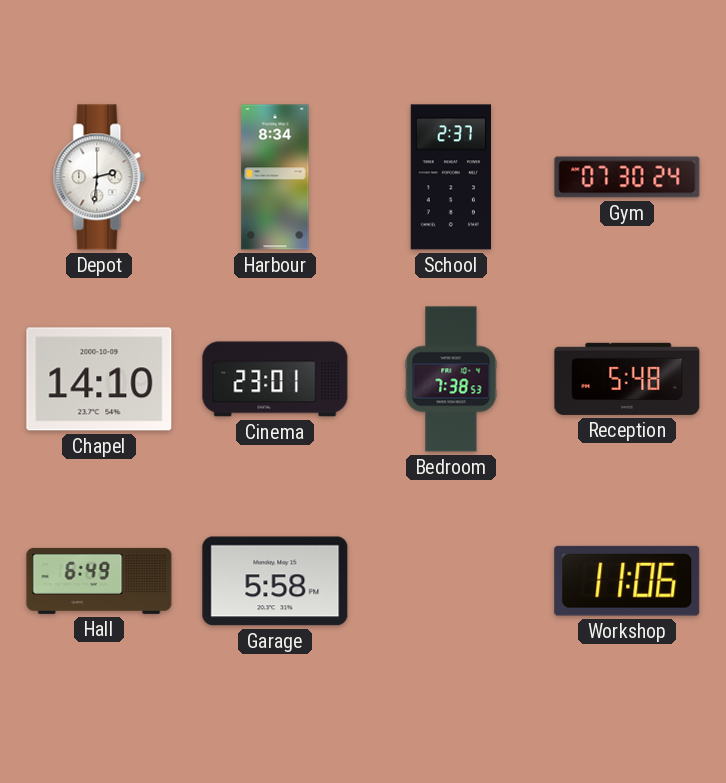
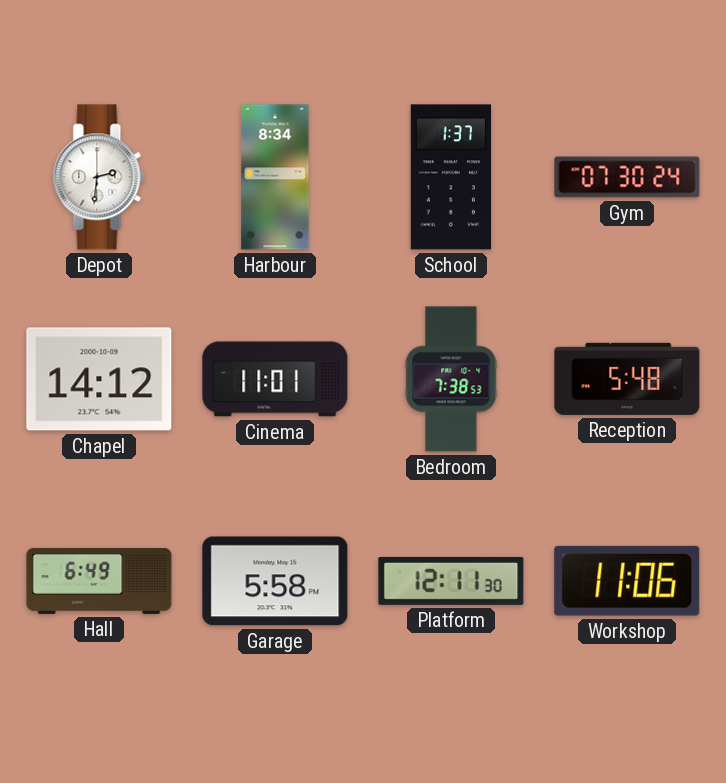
School: 2:37 -> 1:37 (450, 177)
Chapel: 14:10 -> 14:12 (99, 379)
Cinema: 23:01 -> 11:01 (275, 379)
Platform: none -> 12:11 (451, 581)
